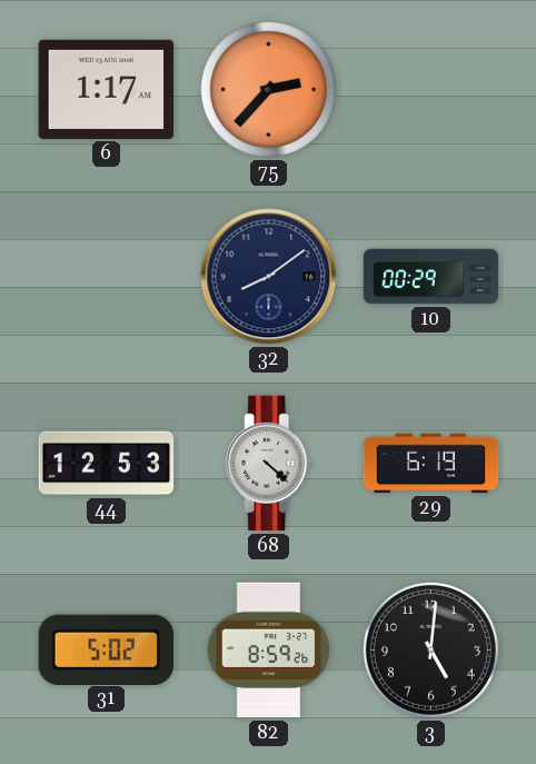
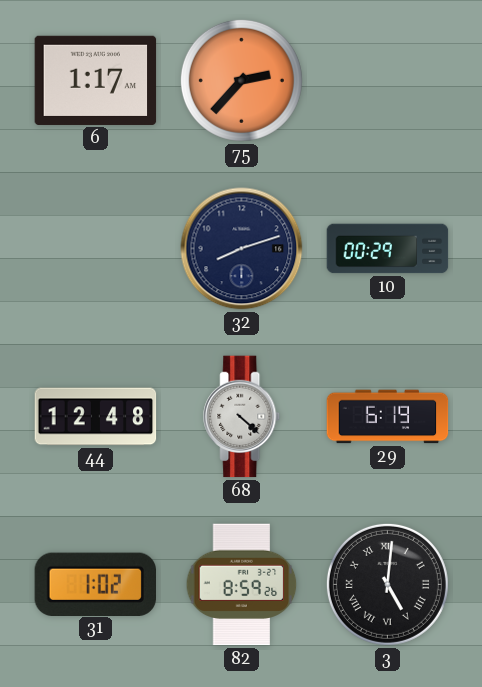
32: 8:09 -> 8:12 (242, 249)
44: 12:53 -> 12:48 (96, 417)
31: 5:02 -> 1:02 (95, 584)
3 numerals: Arabic -> Roman (387, 584)
